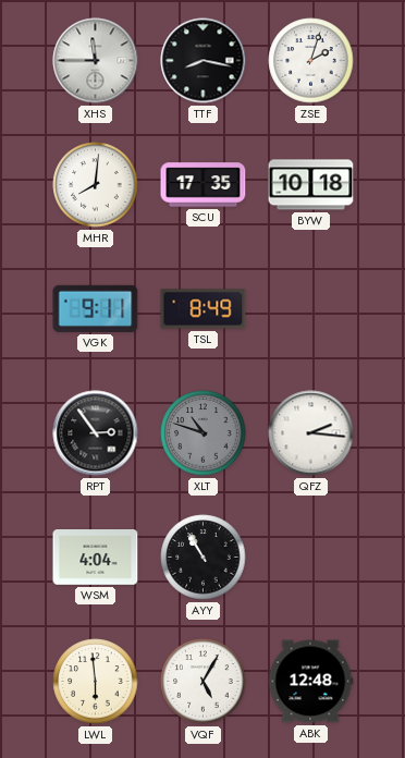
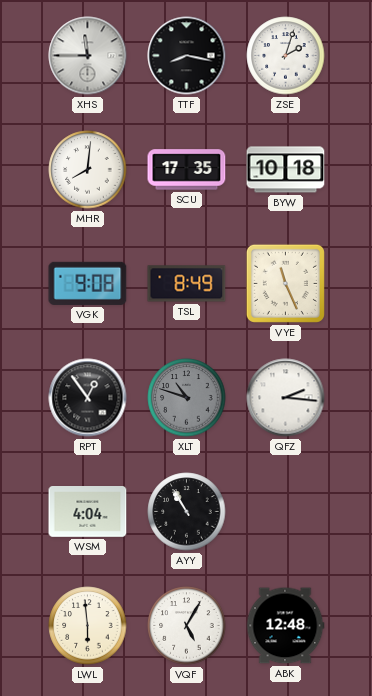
VGK: 9:11 -> 9:08 (88, 283)
VYE: none -> 11:26 (285, 283)
RPT: 2:54 -> 12:54 (88, 398)
